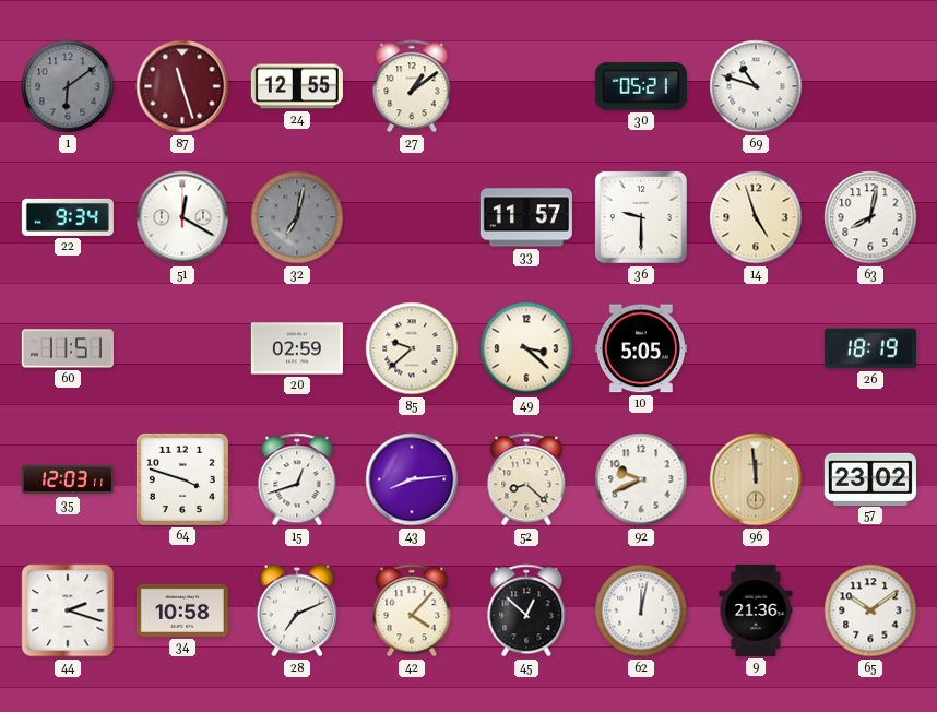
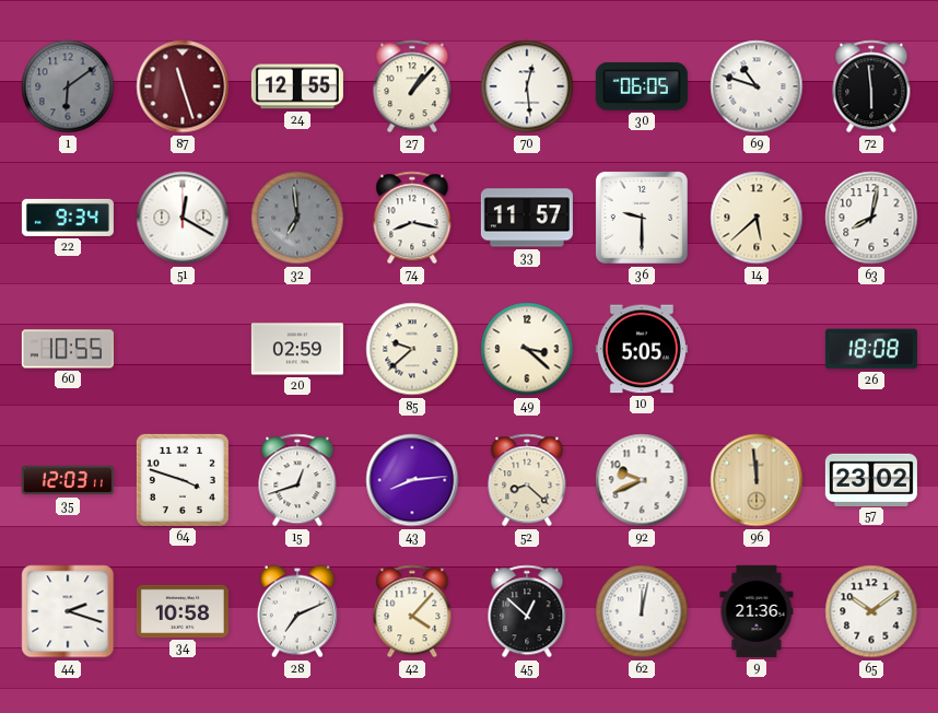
27: 1:09 -> 1:07 (412, 86)
70: none -> 12:29 (527, 86)
30: 05:21 -> 06:05 (642, 87)
72: none -> 5:59 (871, 86)
32: 7:02 -> 6:59 (297, 218)
74: none -> 8:17 (412, 218)
14: 4:57 -> 5:38 (757, 218)
60: 11:51 -> 10:55 (68, 349)
26: 18:19 -> 18:08 (871, 349)
